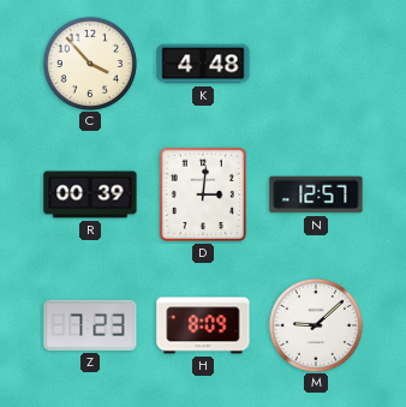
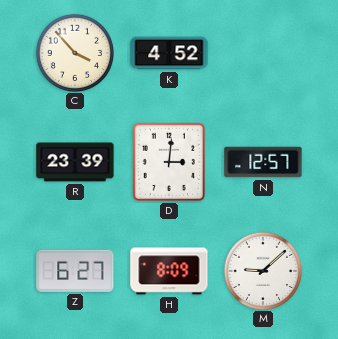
K: 4:48 -> 4:52 (169, 53)
R: 00:39 -> 23:39 (75, 162)
Z: 7:23 -> 6:27 (75, 271)
